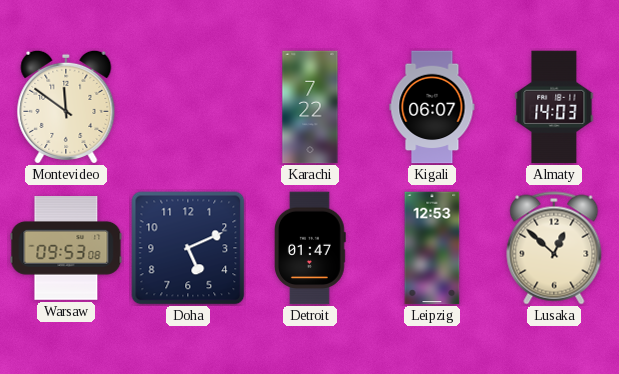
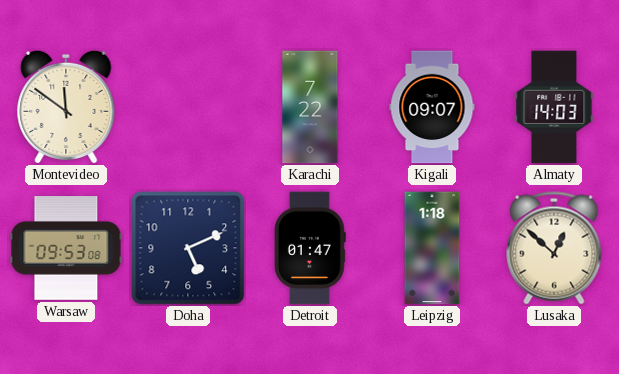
Kigali: 06:07 -> 09:07 (432, 107)
Leipzig: 12:53 -> 1:18 (432, 248)
